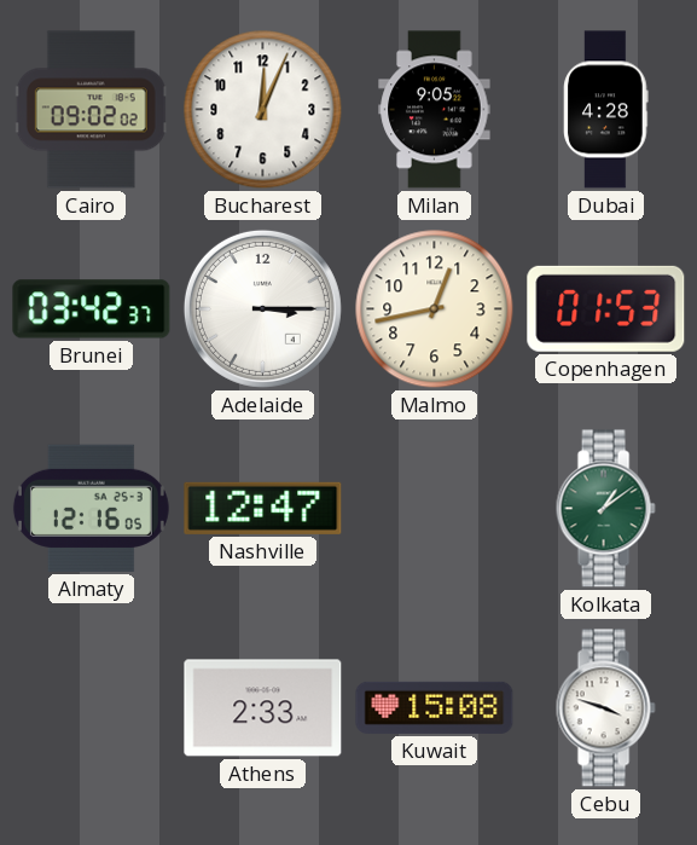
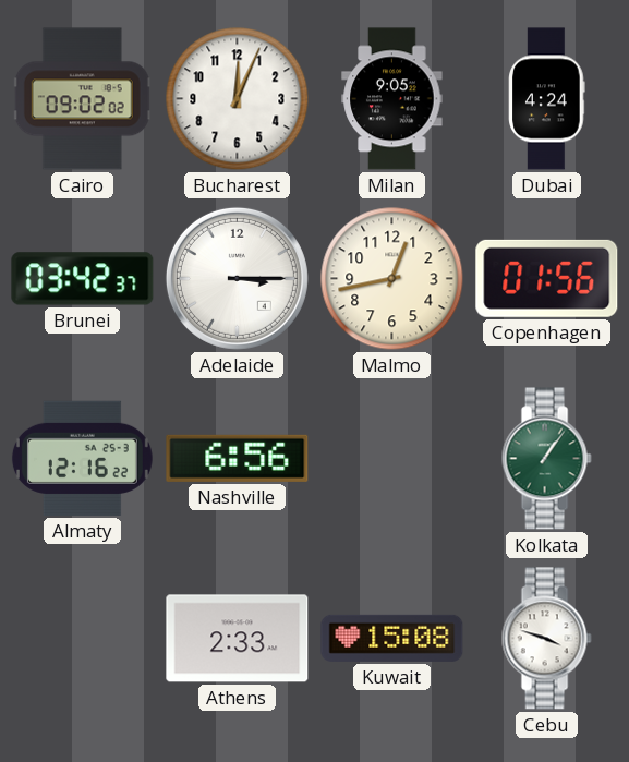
Dubai: 4:28 -> 4:24 (547, 99)
Copenhagen: 01:53 -> 01:56 (547, 278)
Almaty: 12:16:05 -> 12:16:22 (82, 458)
Nashville: 12:47 -> 6:56 (238, 458)
Kolkata: 1:09 -> 1:06 (546, 459)
